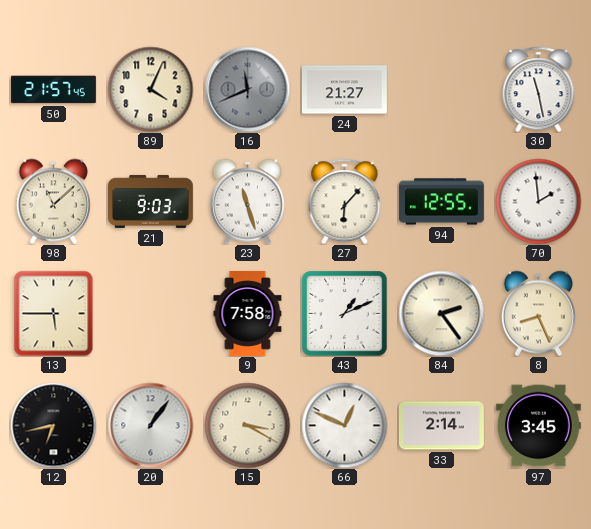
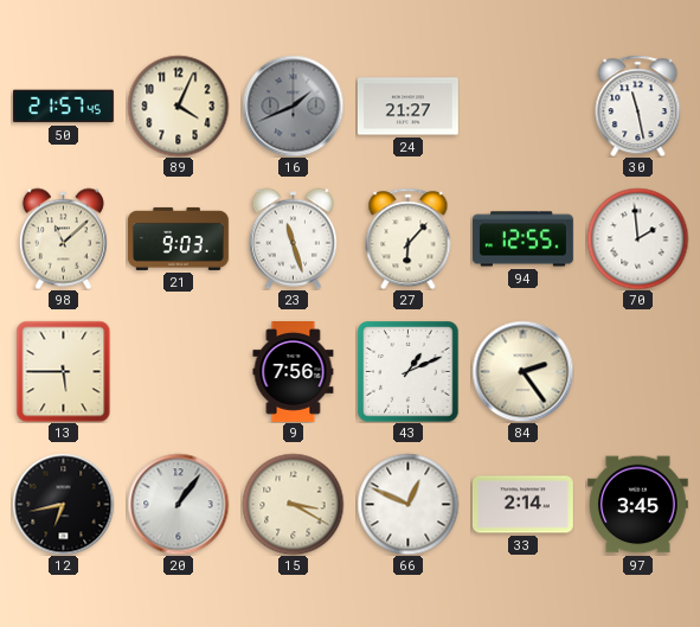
16: 11:41 -> 1:41 (293, 105)
9: 7:58 -> 7:56 (294, 372)
8: 8:26 -> none (538, 313)
